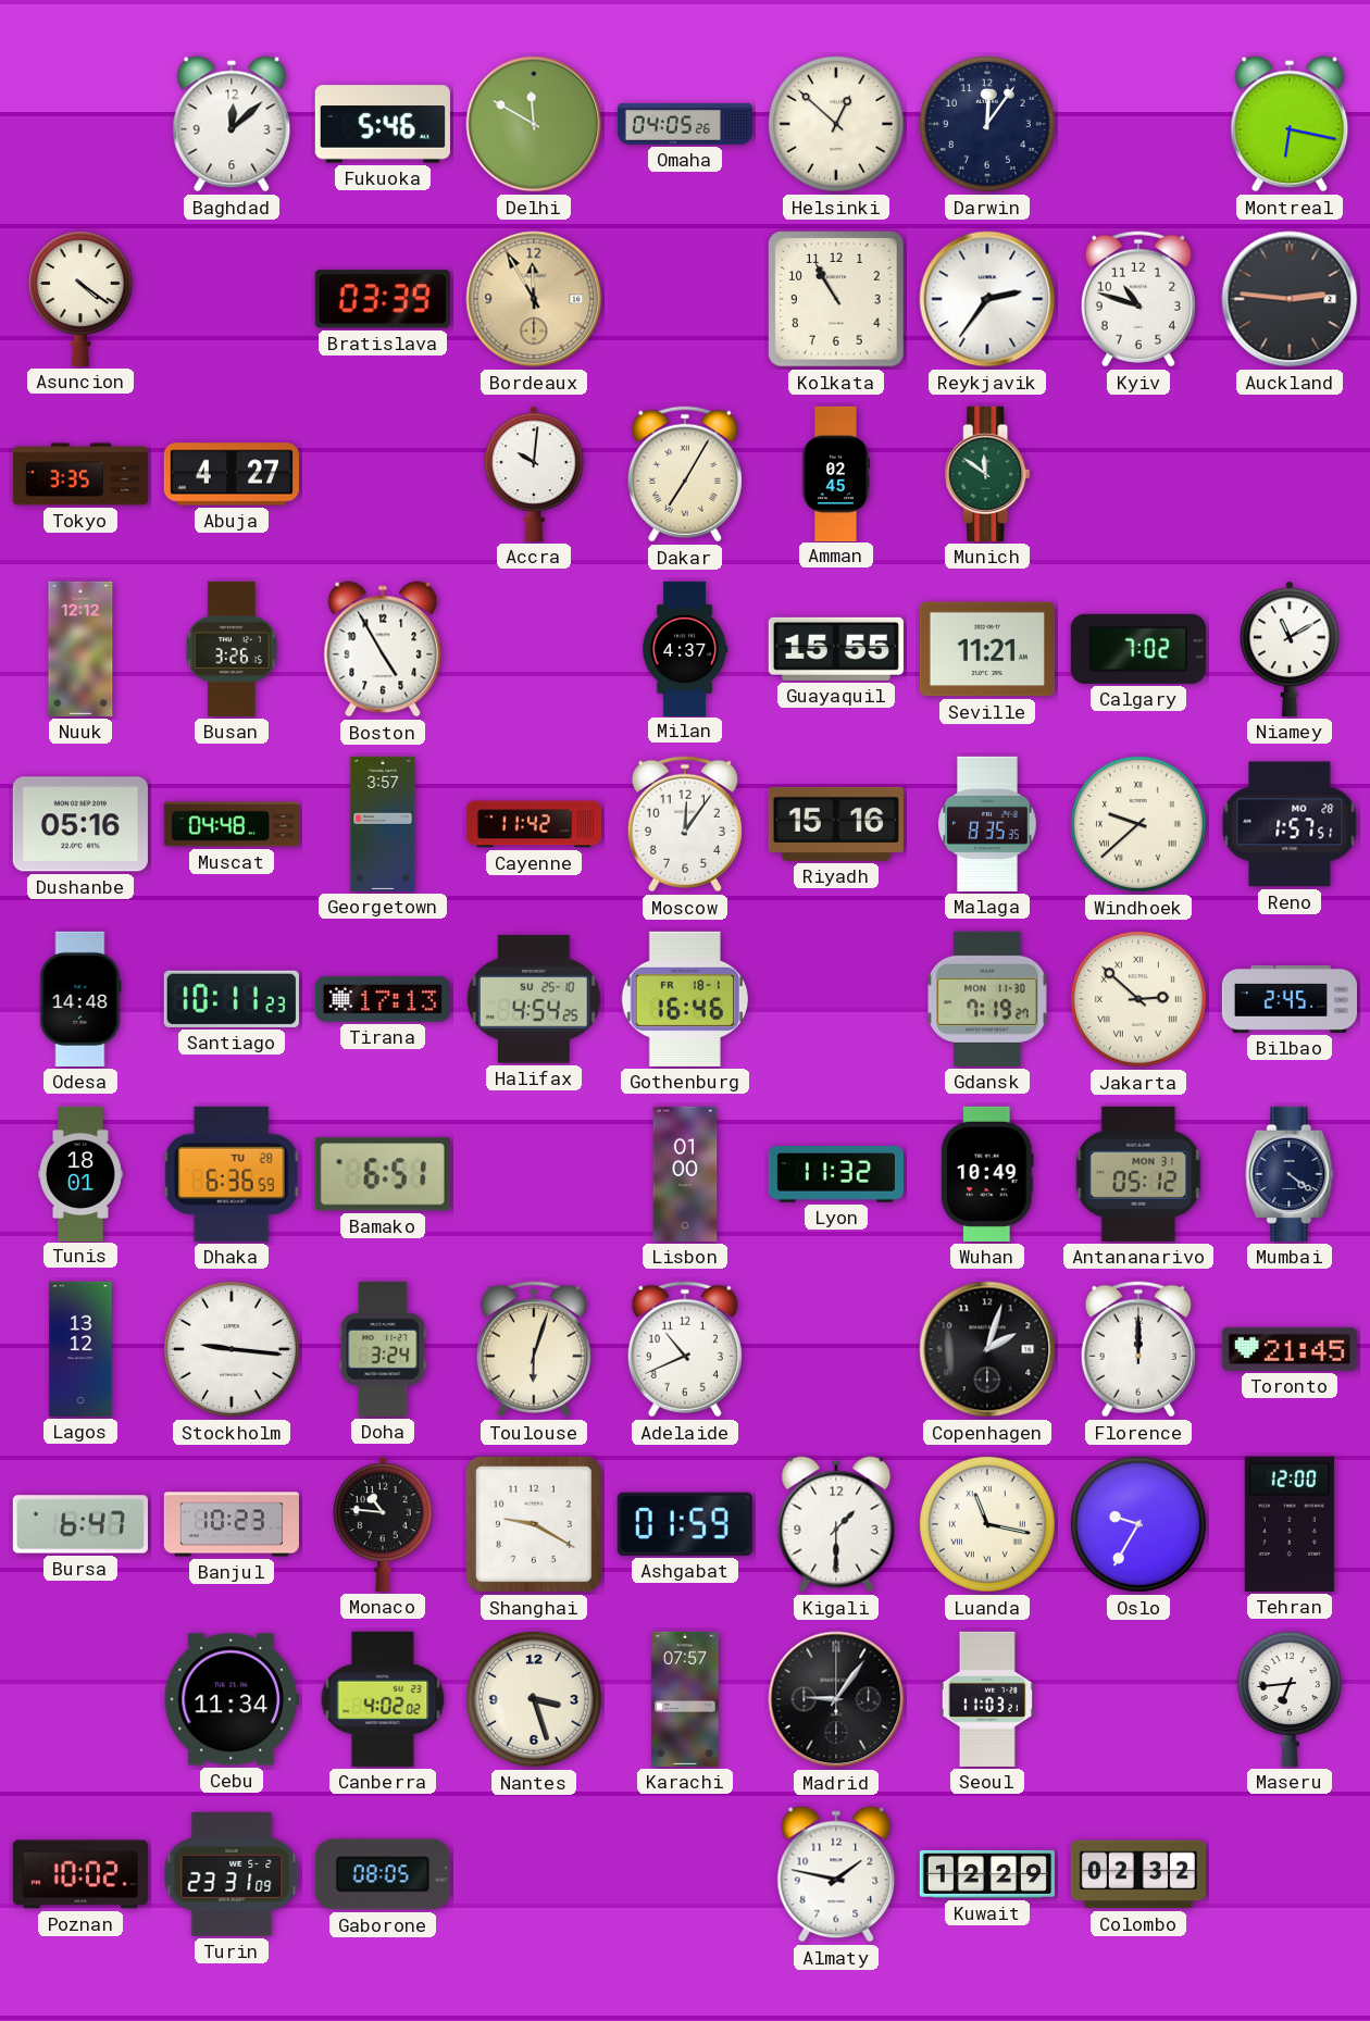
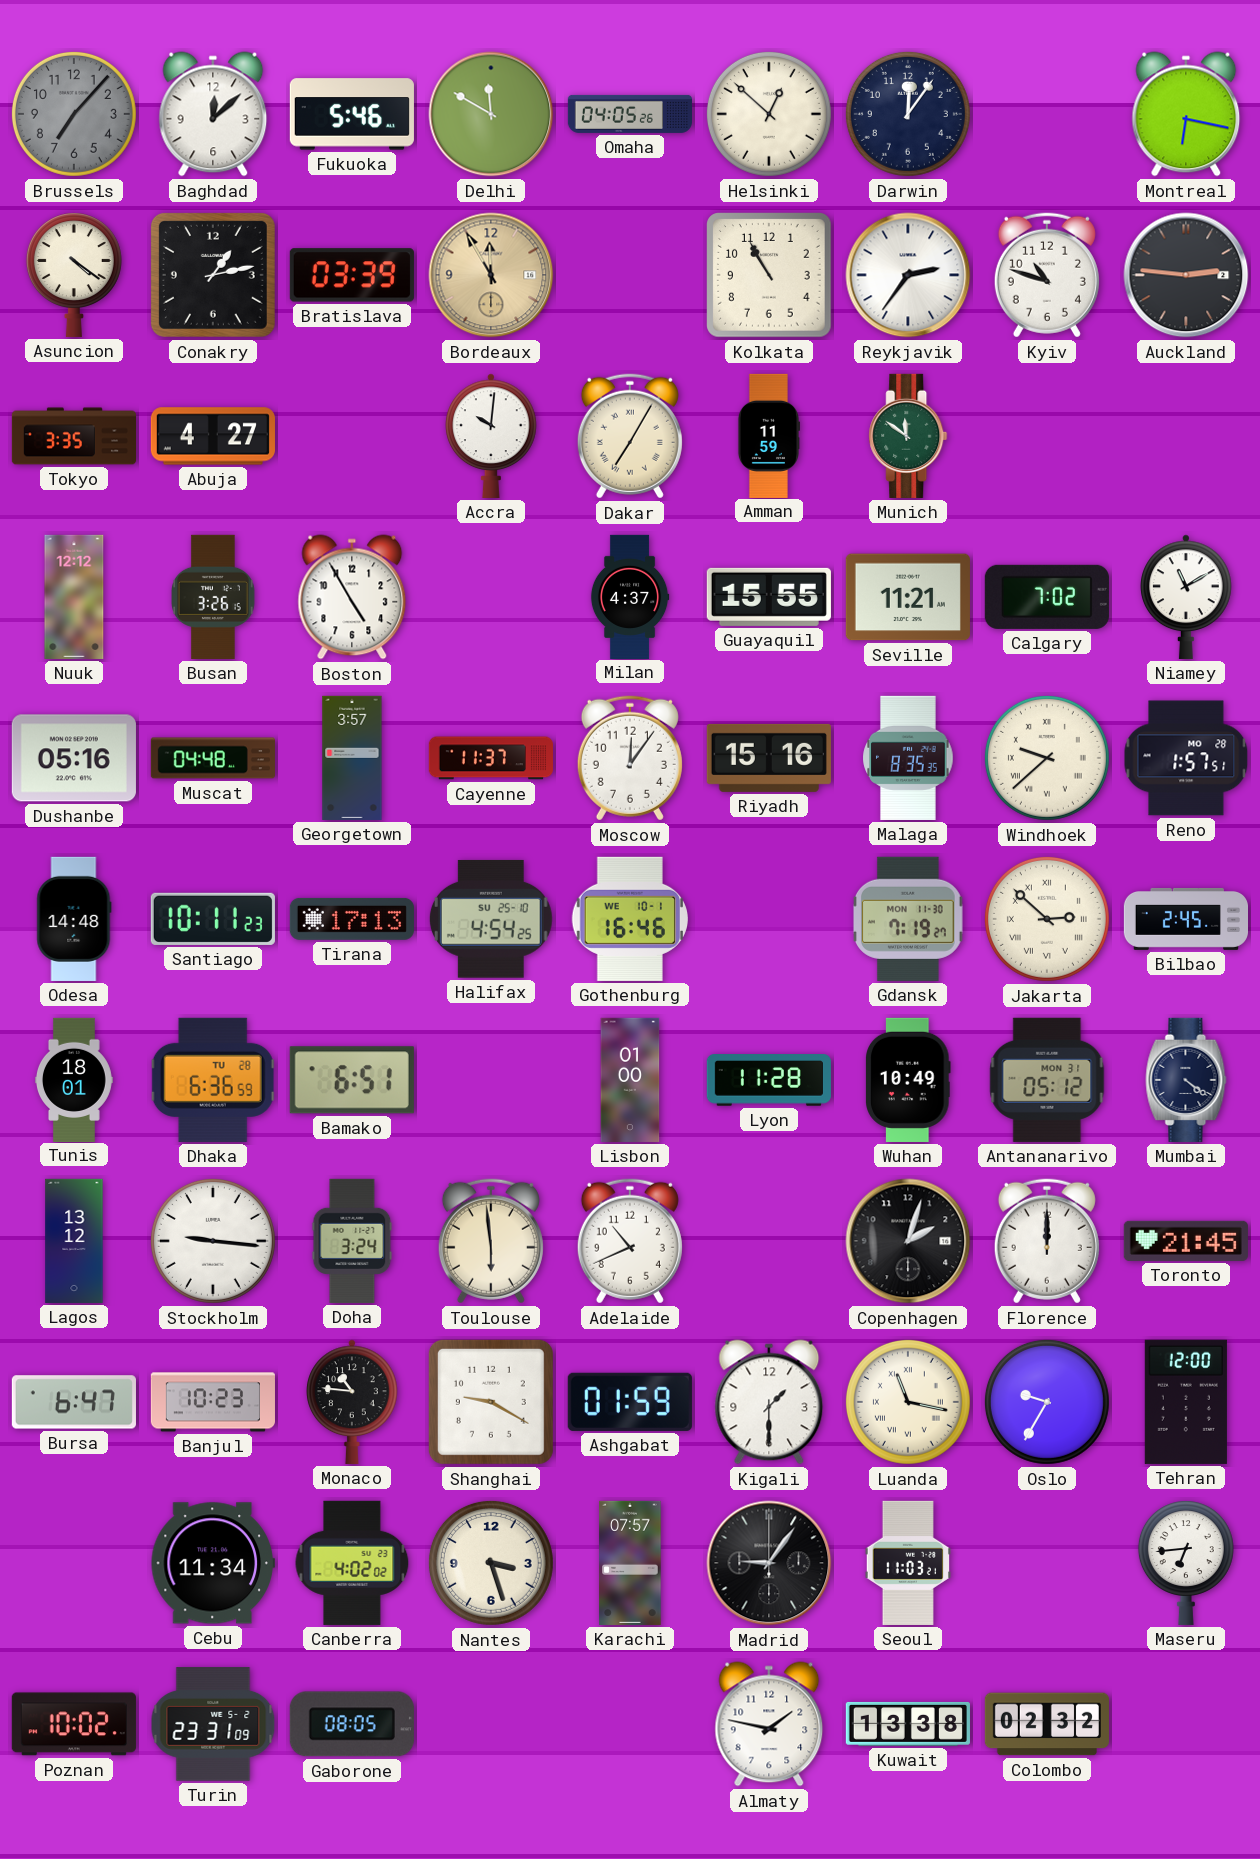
Brussels: none -> 7:07 (74, 114)
Conakry: none -> 1:13 (213, 275)
Amman: 02:45 -> 11:59 (768, 435)
Cayenne: 11:42 -> 11:37 (491, 758)
Gothenburg date: FR 18-1 -> WE 10-1 (629, 919)
Lyon: 11:32 -> 11:28 (769, 1081)
Toulouse: 6:03 -> 5:59 (491, 1241)
Kuwait: 12:29 -> 13:38 (908, 1724)
